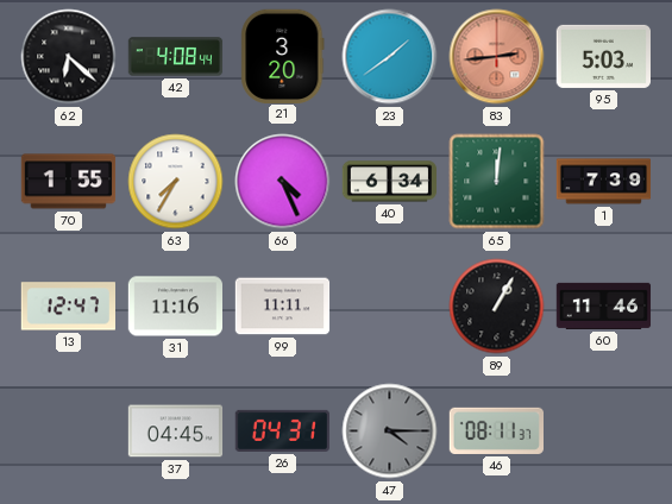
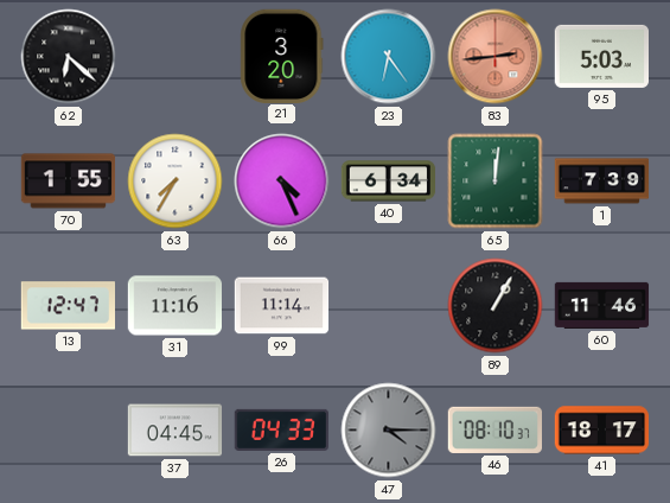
42: 4:08 -> none (176, 57)
23: 1:39 -> 6:24 (389, 57)
99: 11:11 -> 11:14 (282, 306)
26: 04:31 -> 04:33 (281, 429)
46: 08:11 -> 08:10 (494, 429)
41: none -> 18:17 (602, 431)
